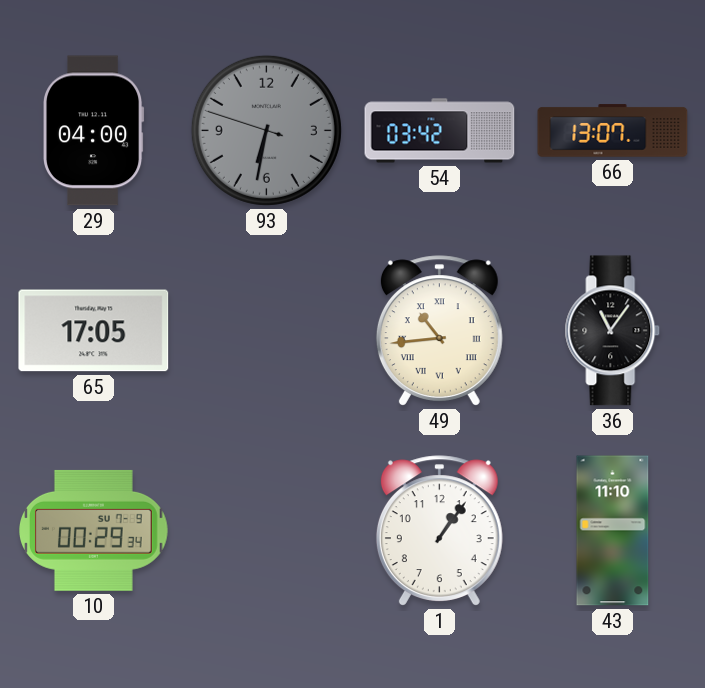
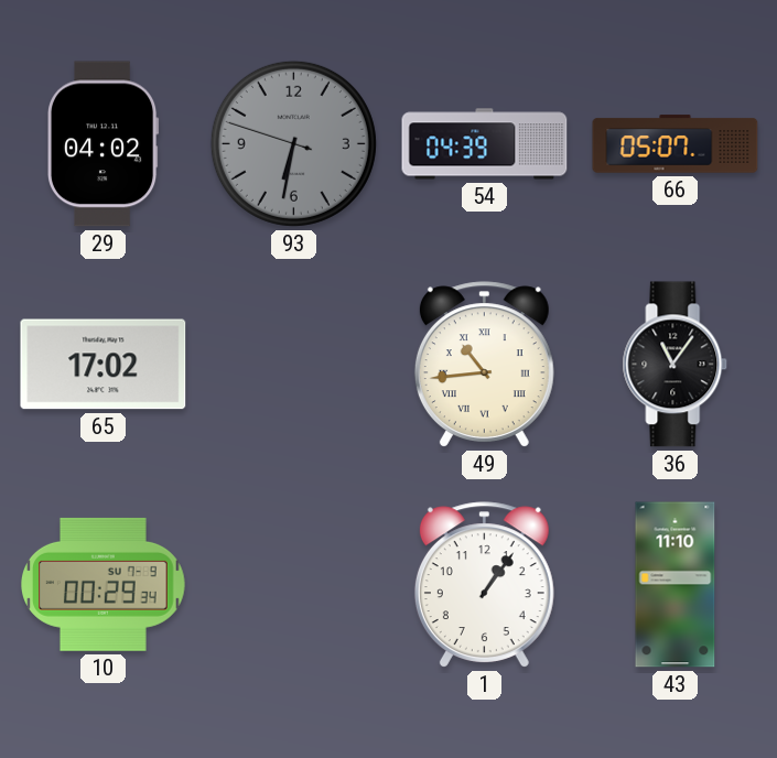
29: 04:00 -> 04:02 (104, 144)
54: 03:42 -> 04:39 (485, 144)
66: 13:07 -> 05:07 (676, 144)
65: 17:05 -> 17:02 (104, 365)
